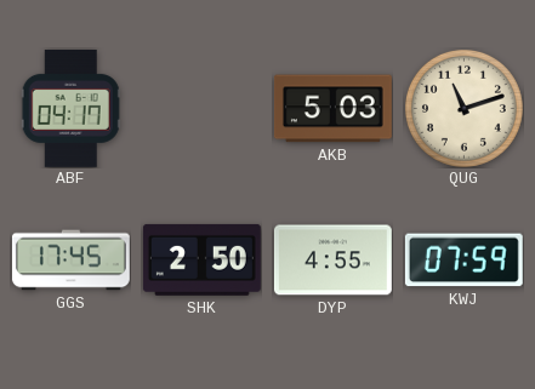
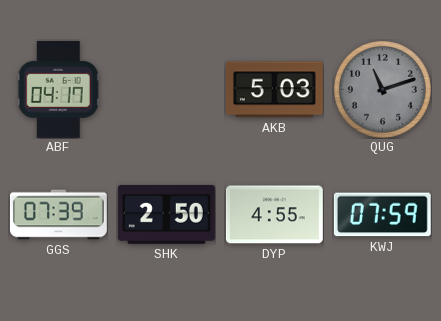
QUG dial: cream -> grey (382, 89)
GGS: 17:45 -> 07:39 (58, 215)
